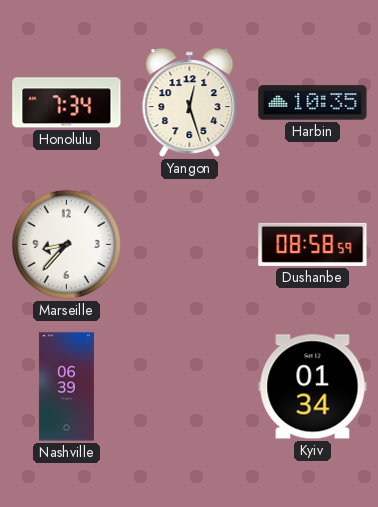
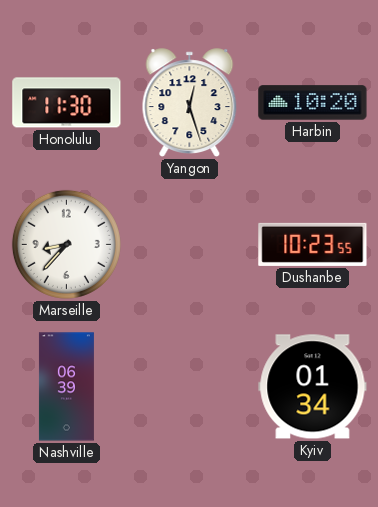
Honolulu: 7:34 -> 11:30 (67, 103)
Harbin: 10:35 -> 10:20 (313, 103)
Dushanbe: 08:58 -> 10:23 (313, 244)
